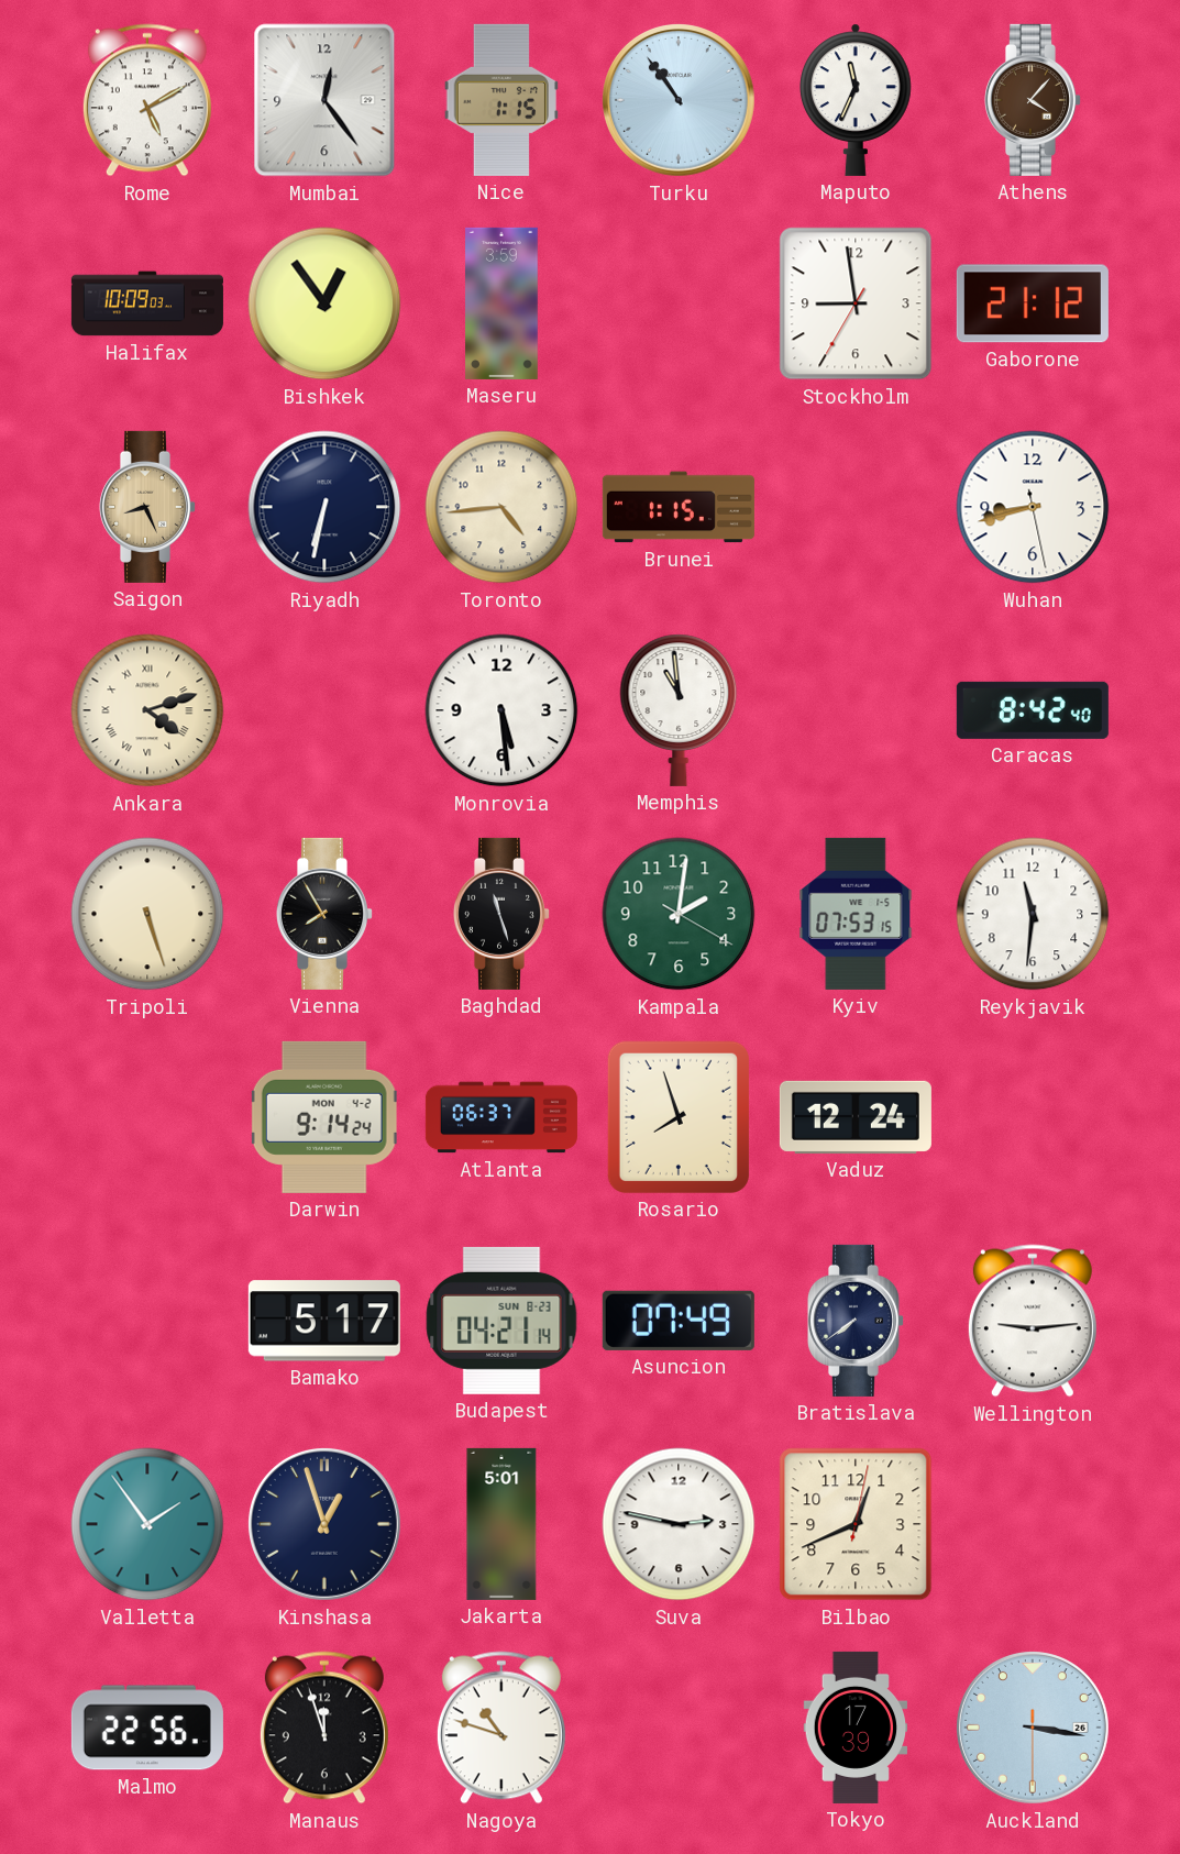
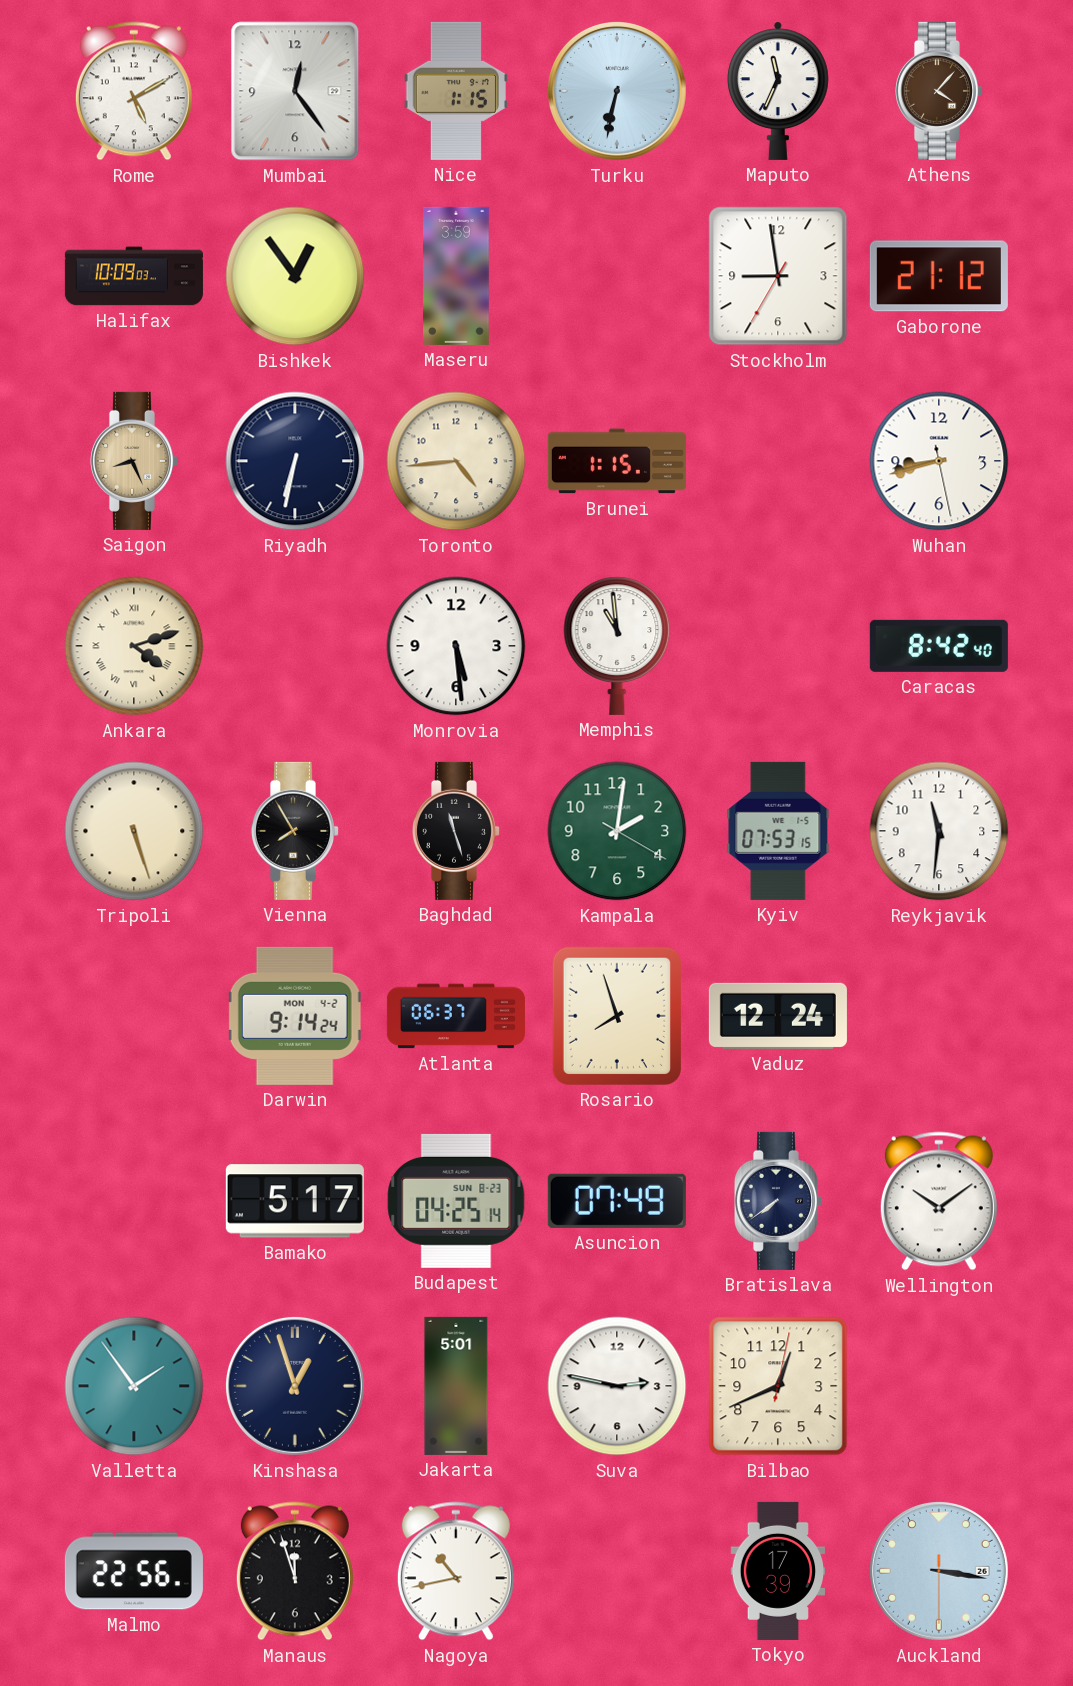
Turku: 10:54 -> 6:32 (617, 91)
Budapest: 04:21 -> 04:25 (456, 1201)
Wellington: 9:14 -> 10:09 (939, 1201)
Nagoya: 10:48 -> 10:43 (456, 1571)
